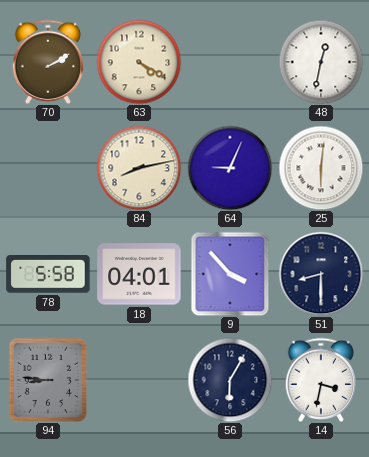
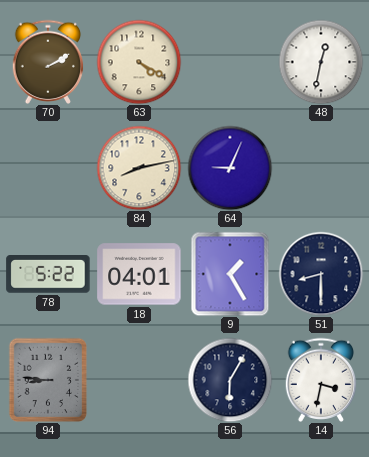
25: 6:01 -> none (321, 168)
78: 5:58 -> 5:22 (48, 275)
9: 3:53 -> 1:25 (230, 274)
